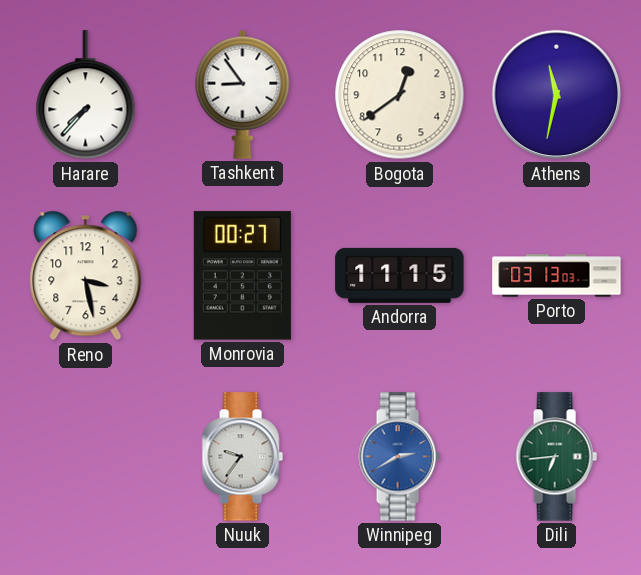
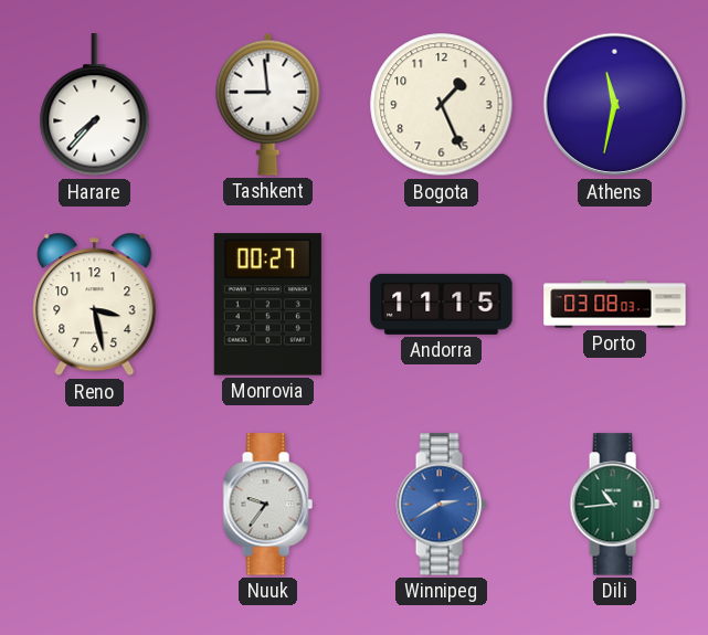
Tashkent: 8:54 -> 8:59 (268, 104)
Bogota: 12:39 -> 1:26 (442, 105)
Porto: 03:13 -> 03:08 (615, 305)
Dili: 6:44 -> 10:44 (614, 505)
